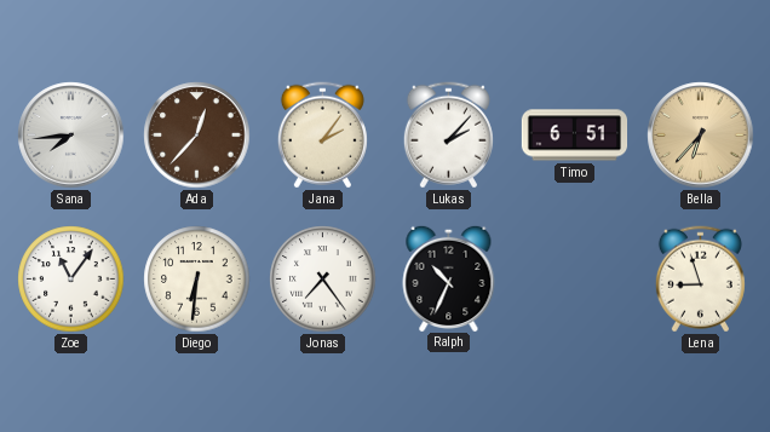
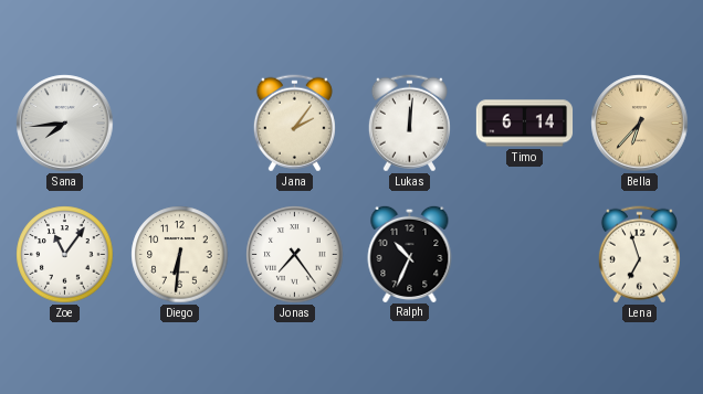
Ada: 12:37 -> none (197, 136)
Lukas: 2:07 -> 12:01 (409, 124)
Timo: 6:51 -> 6:14 (525, 124)
Lena: 8:57 -> 6:57 (639, 255)
